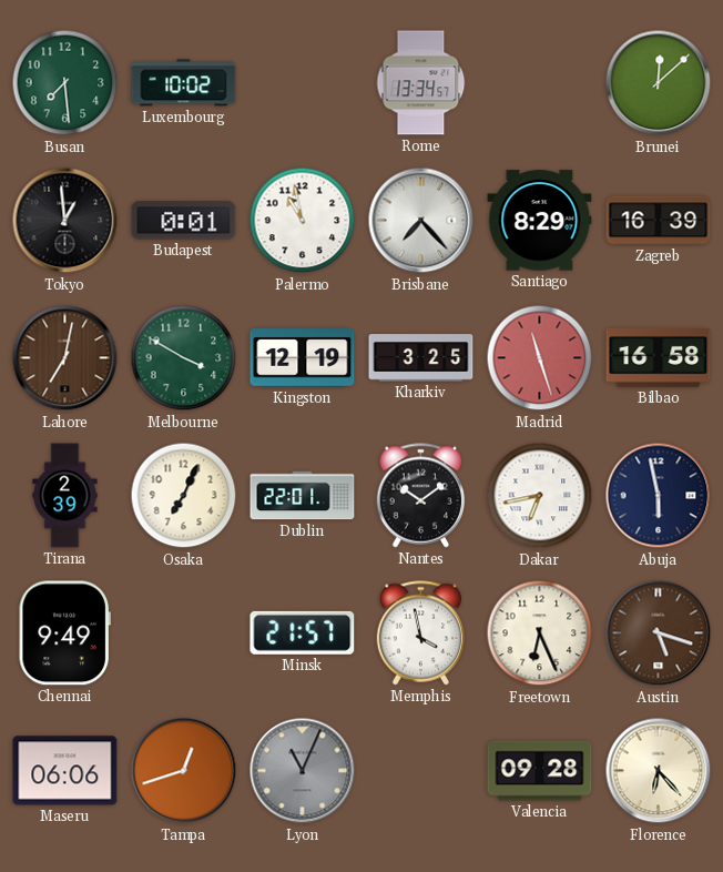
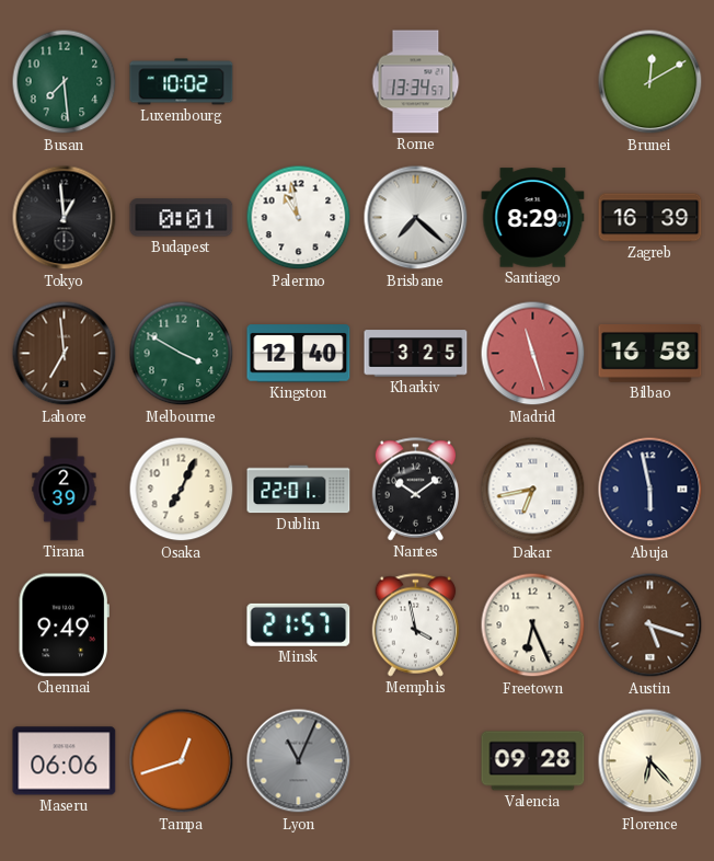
Brunei: 12:08 -> 12:10 (650, 82)
Brisbane: 7:23 -> 7:22 (416, 218)
Lahore: 7:02 -> 6:59 (65, 354)
Kingston: 12:19 -> 12:40 (299, 354)
